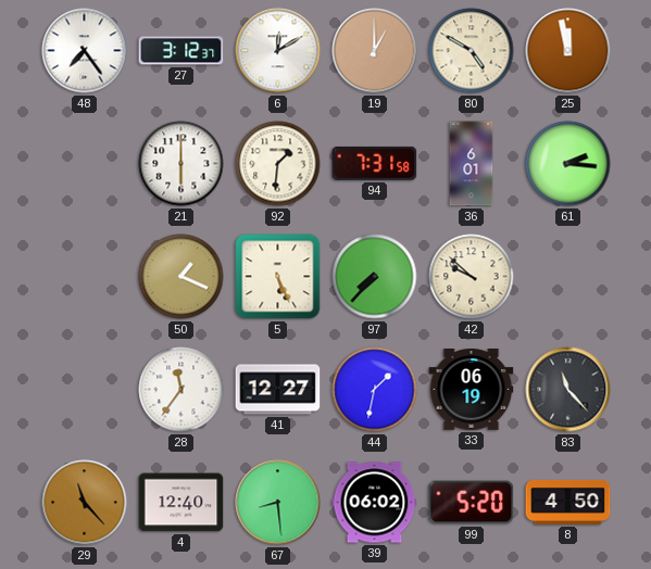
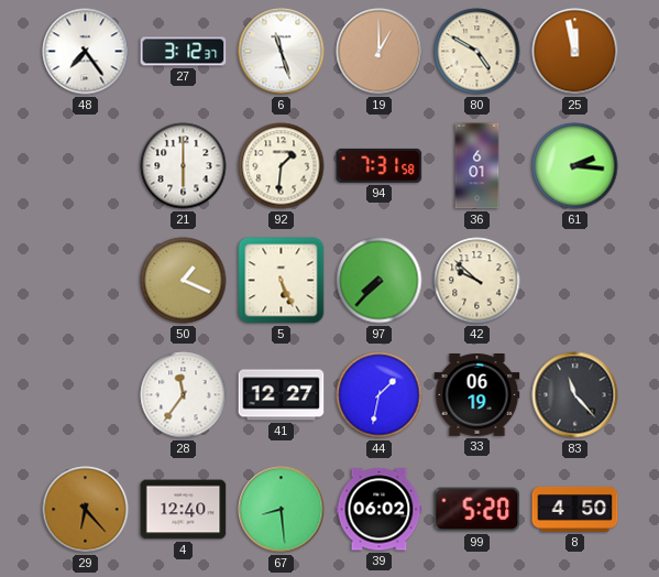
6: 12:10 -> 11:27 (282, 52)
29: 11:23 -> 6:23 (86, 510)
